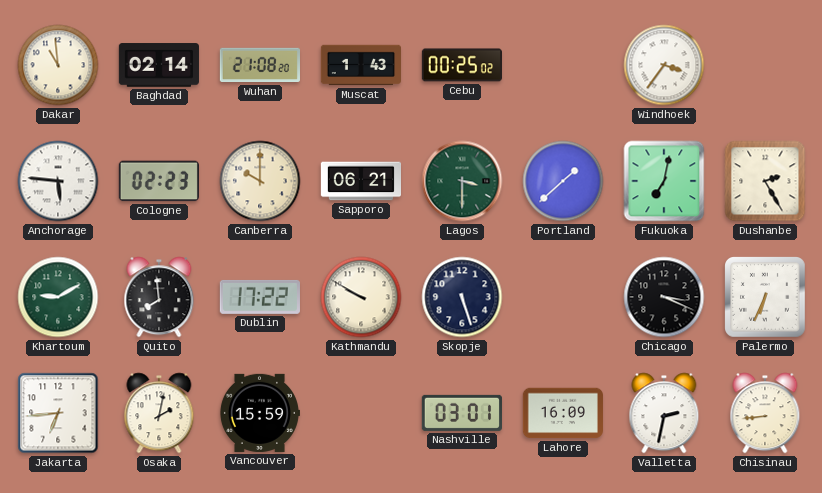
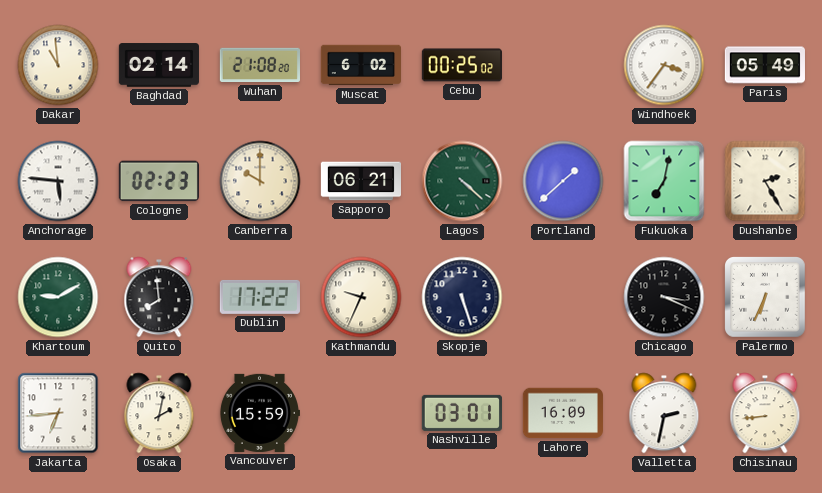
Muscat: 1:43 -> 6:02 (360, 65)
Paris: none -> 05:49 (765, 65)
Lagos: 3:30 -> 4:22 (462, 181)
Kathmandu: 9:50 -> 9:34 (361, 297)
